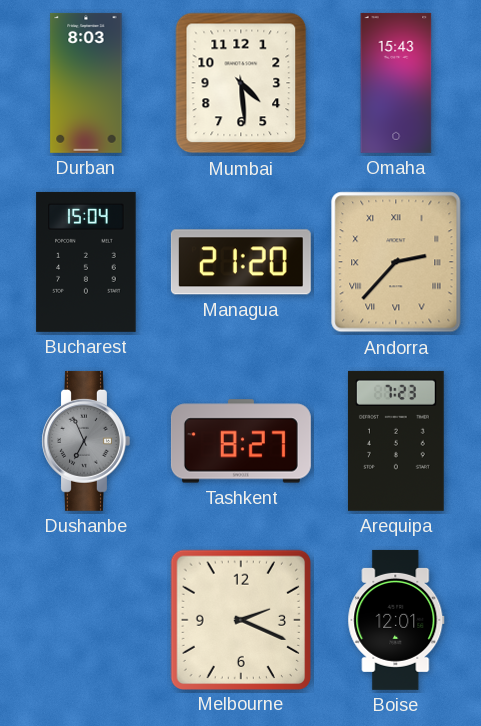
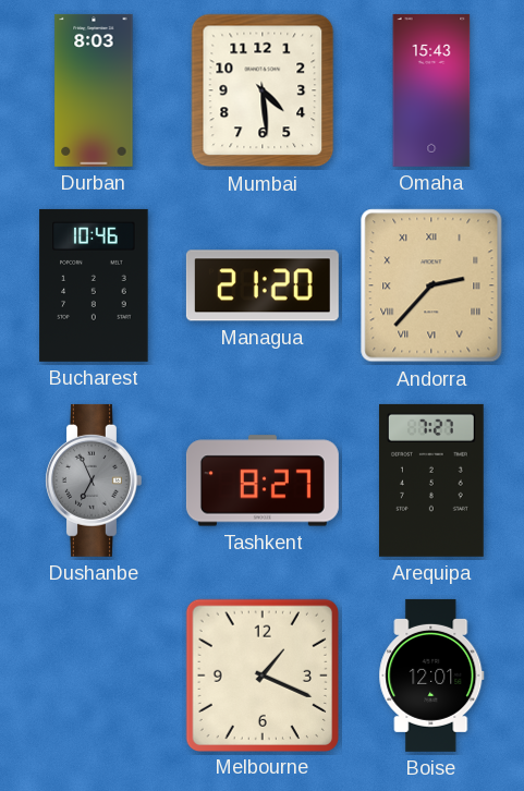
Bucharest: 15:04 -> 10:46 (94, 285)
Arequipa: 7:23 -> 7:27 (431, 480)
Melbourne: 2:19 -> 1:19 (261, 674)
